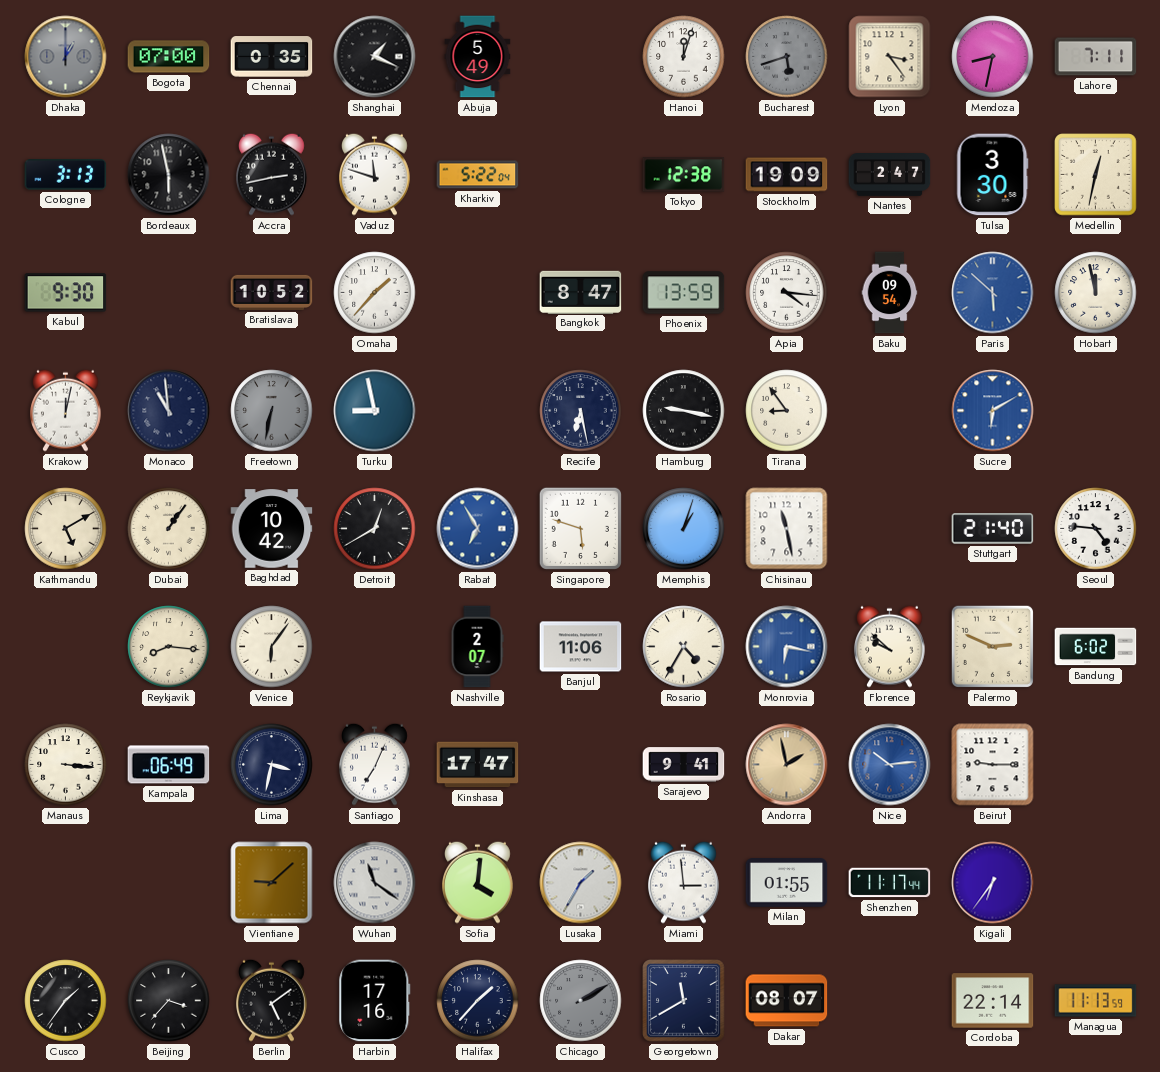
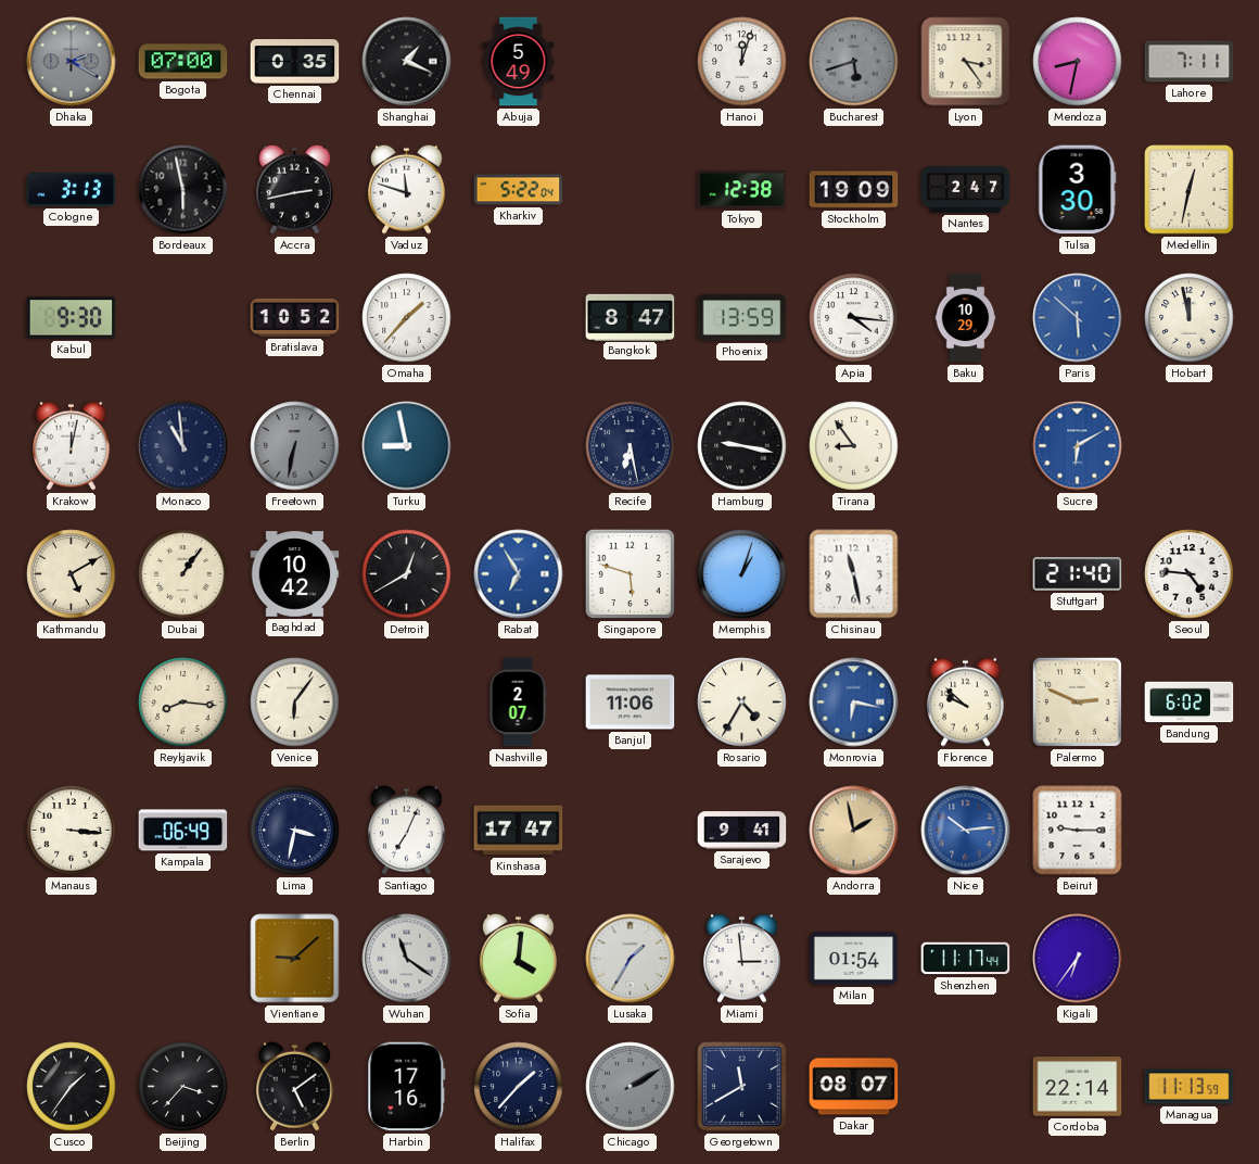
Dhaka: 1:00 -> 2:20 (72, 62)
Baku: 09:54 -> 10:29 (966, 318)
Milan: 01:55 -> 01:54 (854, 959)
